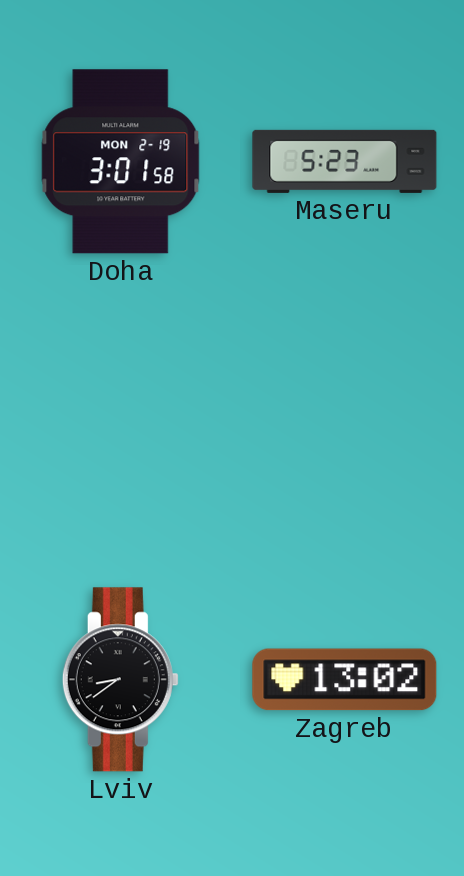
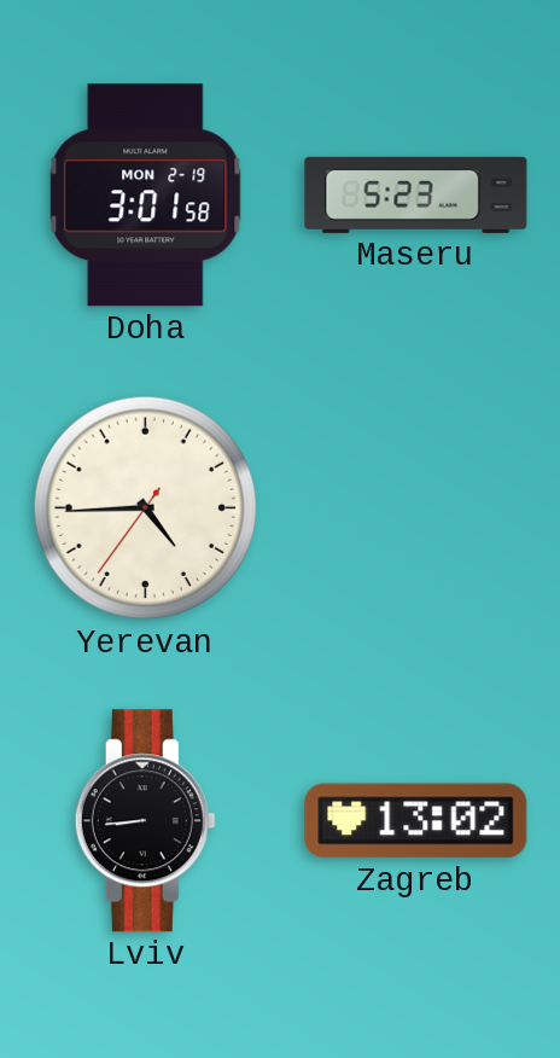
Yerevan: none -> 4:44 (146, 508)
Lviv: 8:39 -> 8:44 (145, 821)
